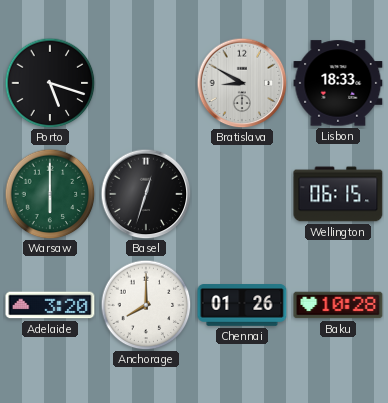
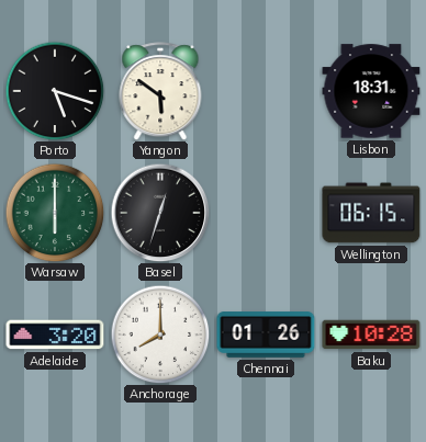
Yangon: none -> 5:51 (160, 91)
Bratislava: 8:50 -> none (242, 83)
Lisbon: 18:33 -> 18:31 (371, 91)
